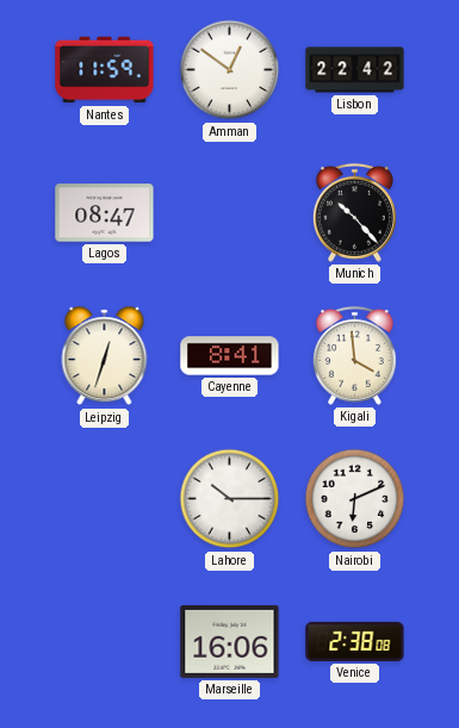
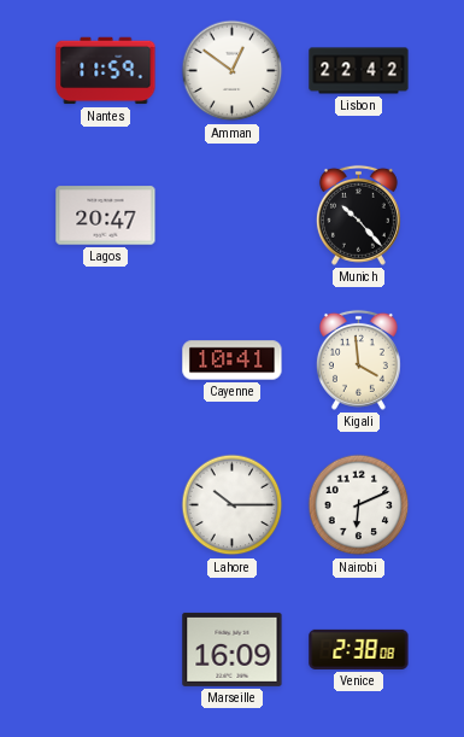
Lagos: 08:47 -> 20:47 (106, 216)
Leipzig: 12:33 -> none (105, 356)
Cayenne: 8:41 -> 10:41 (233, 361)
Marseille: 16:06 -> 16:09 (233, 649)
